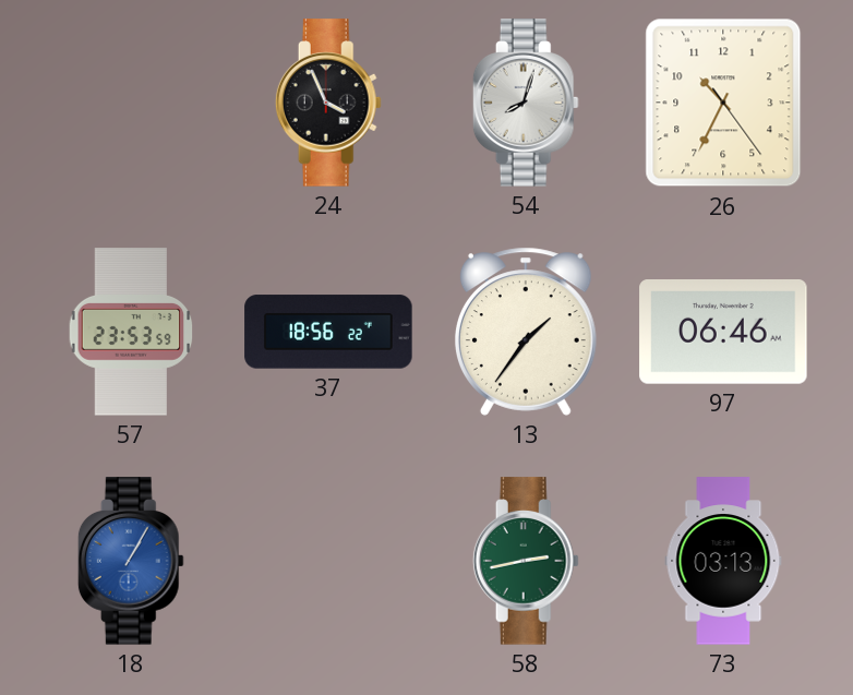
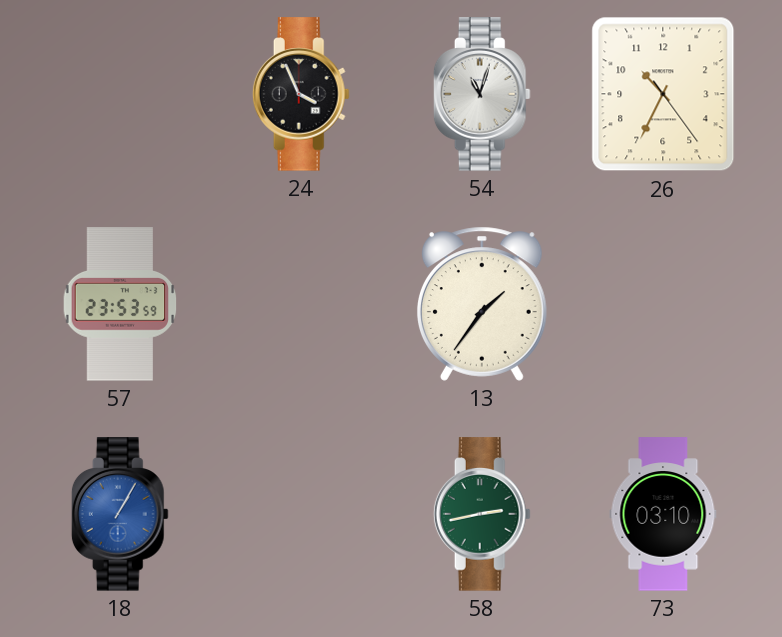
54: 8:03 -> 11:03 (482, 94)
37: 18:56 -> none (328, 332)
97: 06:46 -> none (723, 333)
73: 03:13 -> 03:10 (663, 514)
